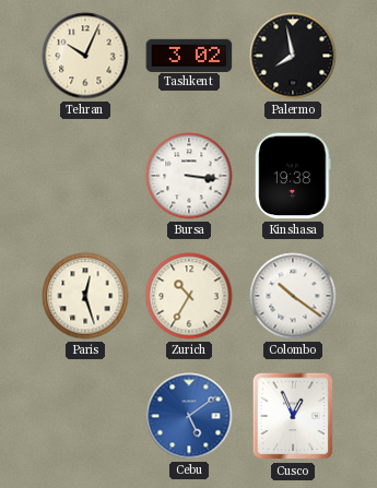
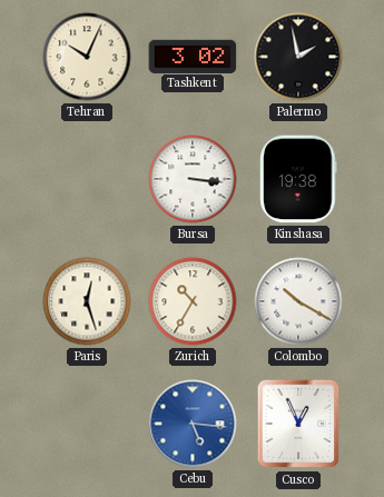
Palermo: 7:58 -> 1:58 (298, 57)
Colombo: 10:21 -> 10:20 (298, 301)
Cebu: 5:09 -> 5:16 (193, 424)
